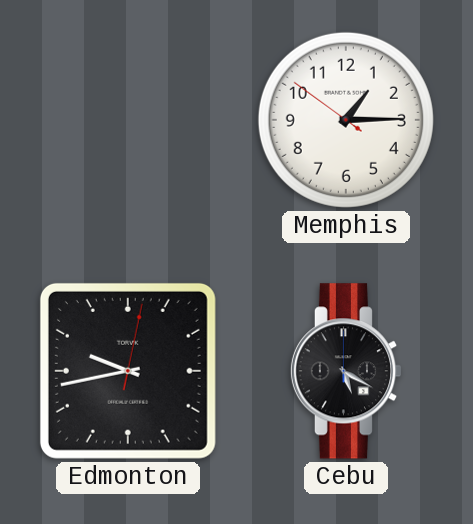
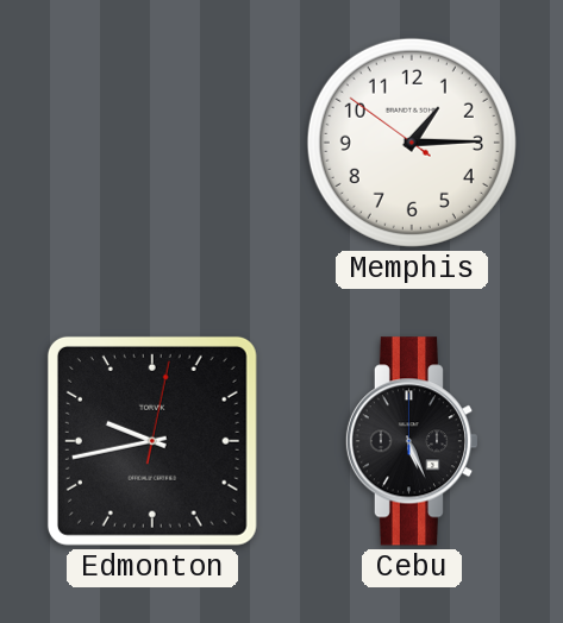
Cebu: 5:20 -> 5:26 (411, 441)
